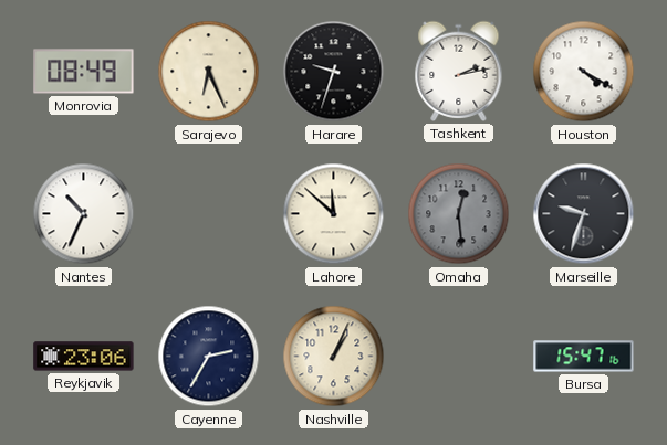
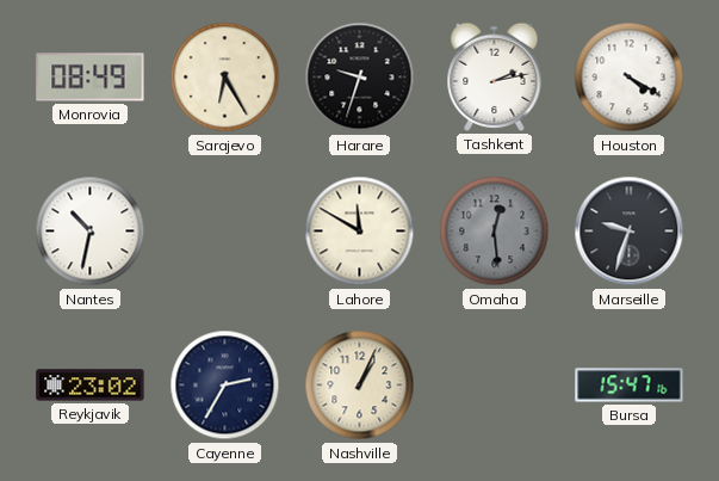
Sarajevo: 6:26 -> 6:25 (225, 78)
Nantes: 10:34 -> 10:32 (91, 232)
Lahore: 11:52 -> 11:50 (360, 232)
Reykjavik: 23:06 -> 23:02 (91, 386)
